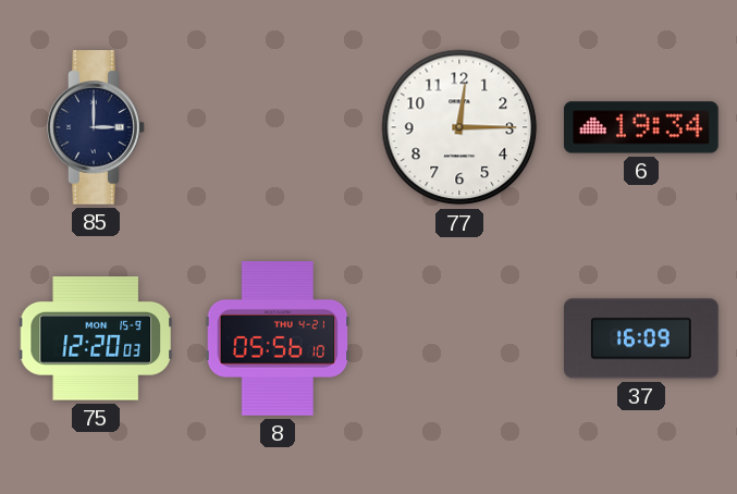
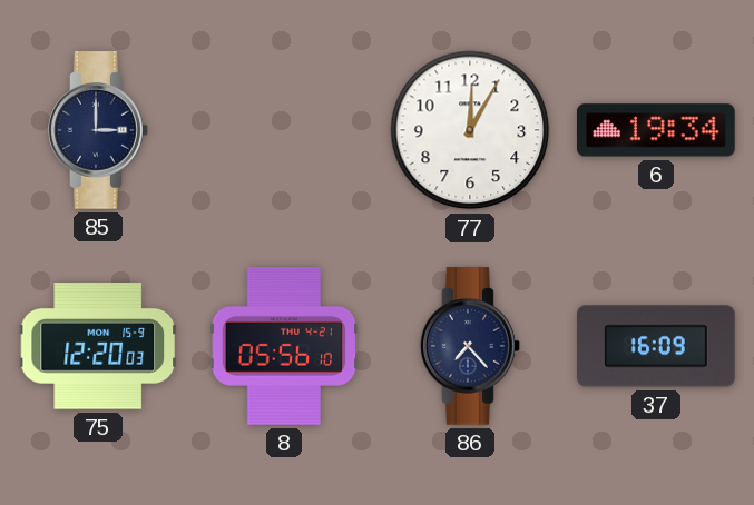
77: 12:15 -> 12:05 (470, 130)
86: none -> 7:23 (471, 347)
